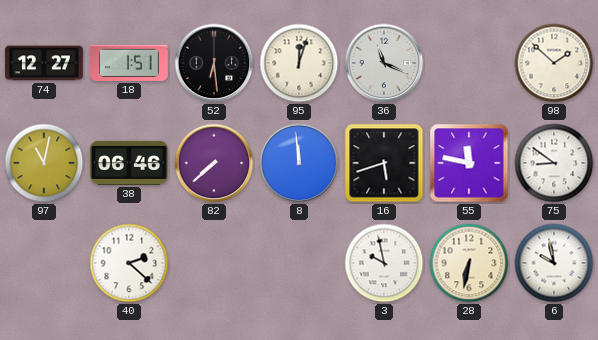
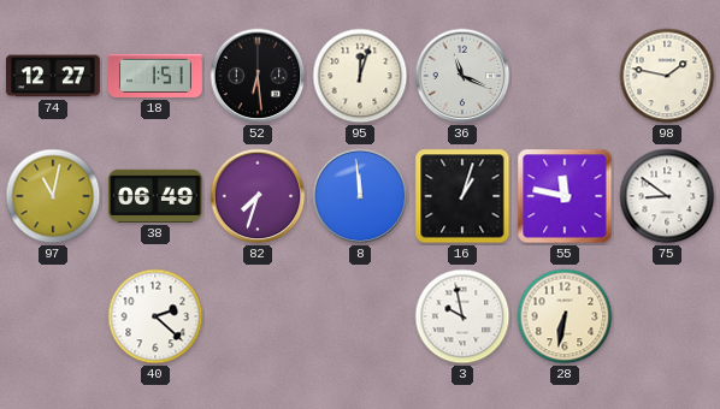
98: 1:52 -> 1:47 (667, 76)
38: 06:46 -> 06:49 (155, 196)
82: 7:38 -> 7:33 (258, 196)
16: 5:42 -> 1:03 (462, 196)
6: 9:58 -> none (554, 263)
